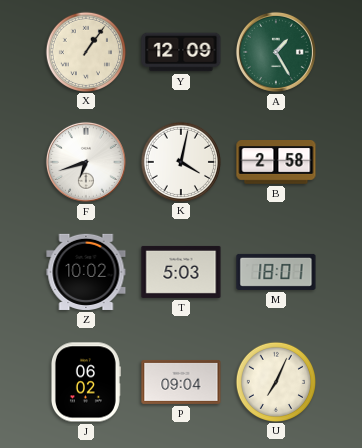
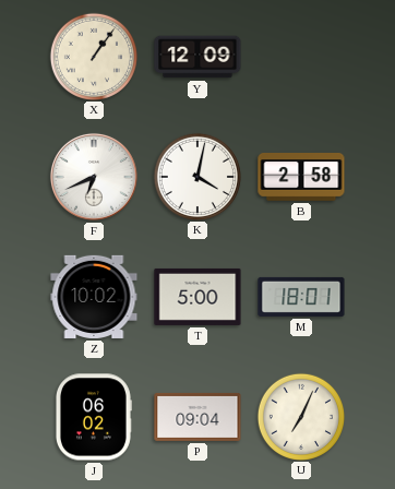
A: 1:25 -> none (276, 52)
F: 6:42 -> 6:41 (94, 177)
T: 5:03 -> 5:00 (197, 297)
